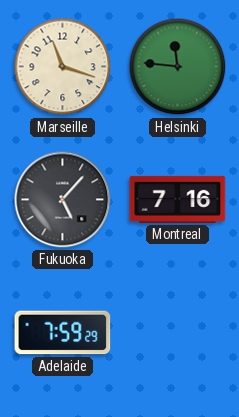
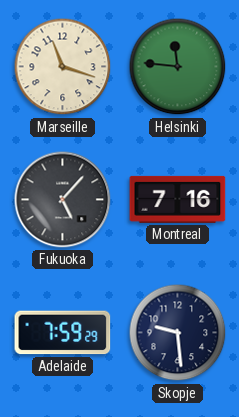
Skopje: none -> 9:29 (178, 333)
